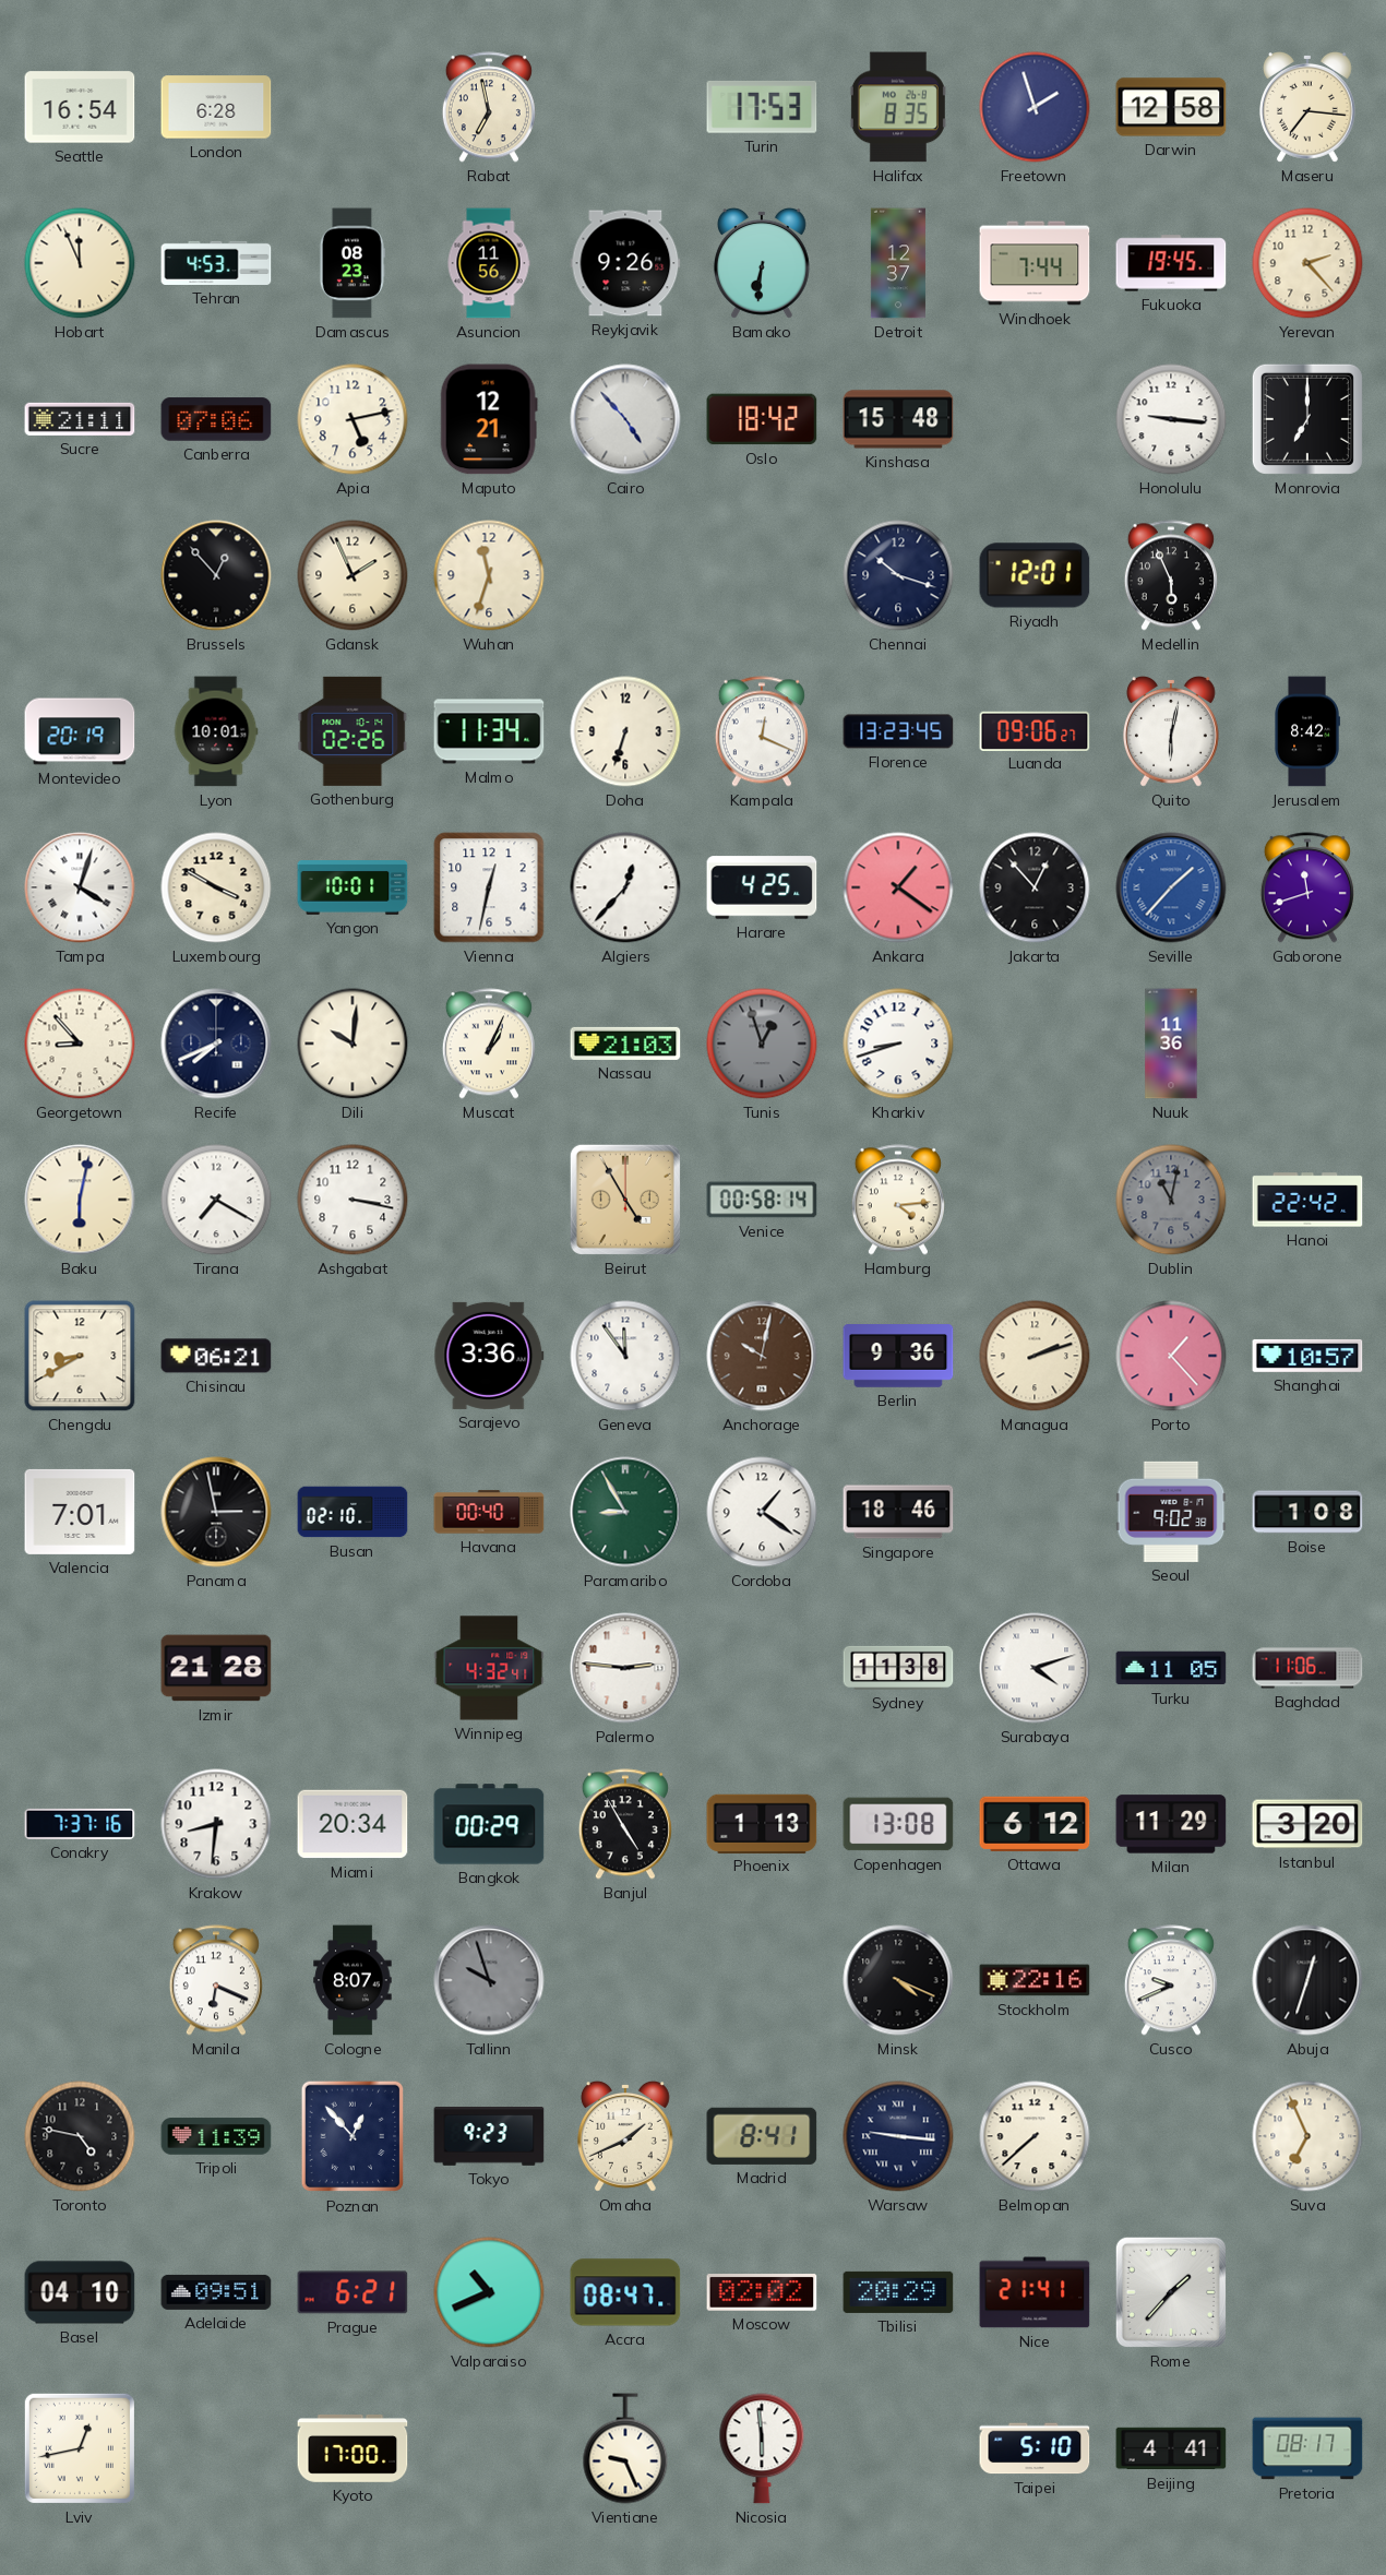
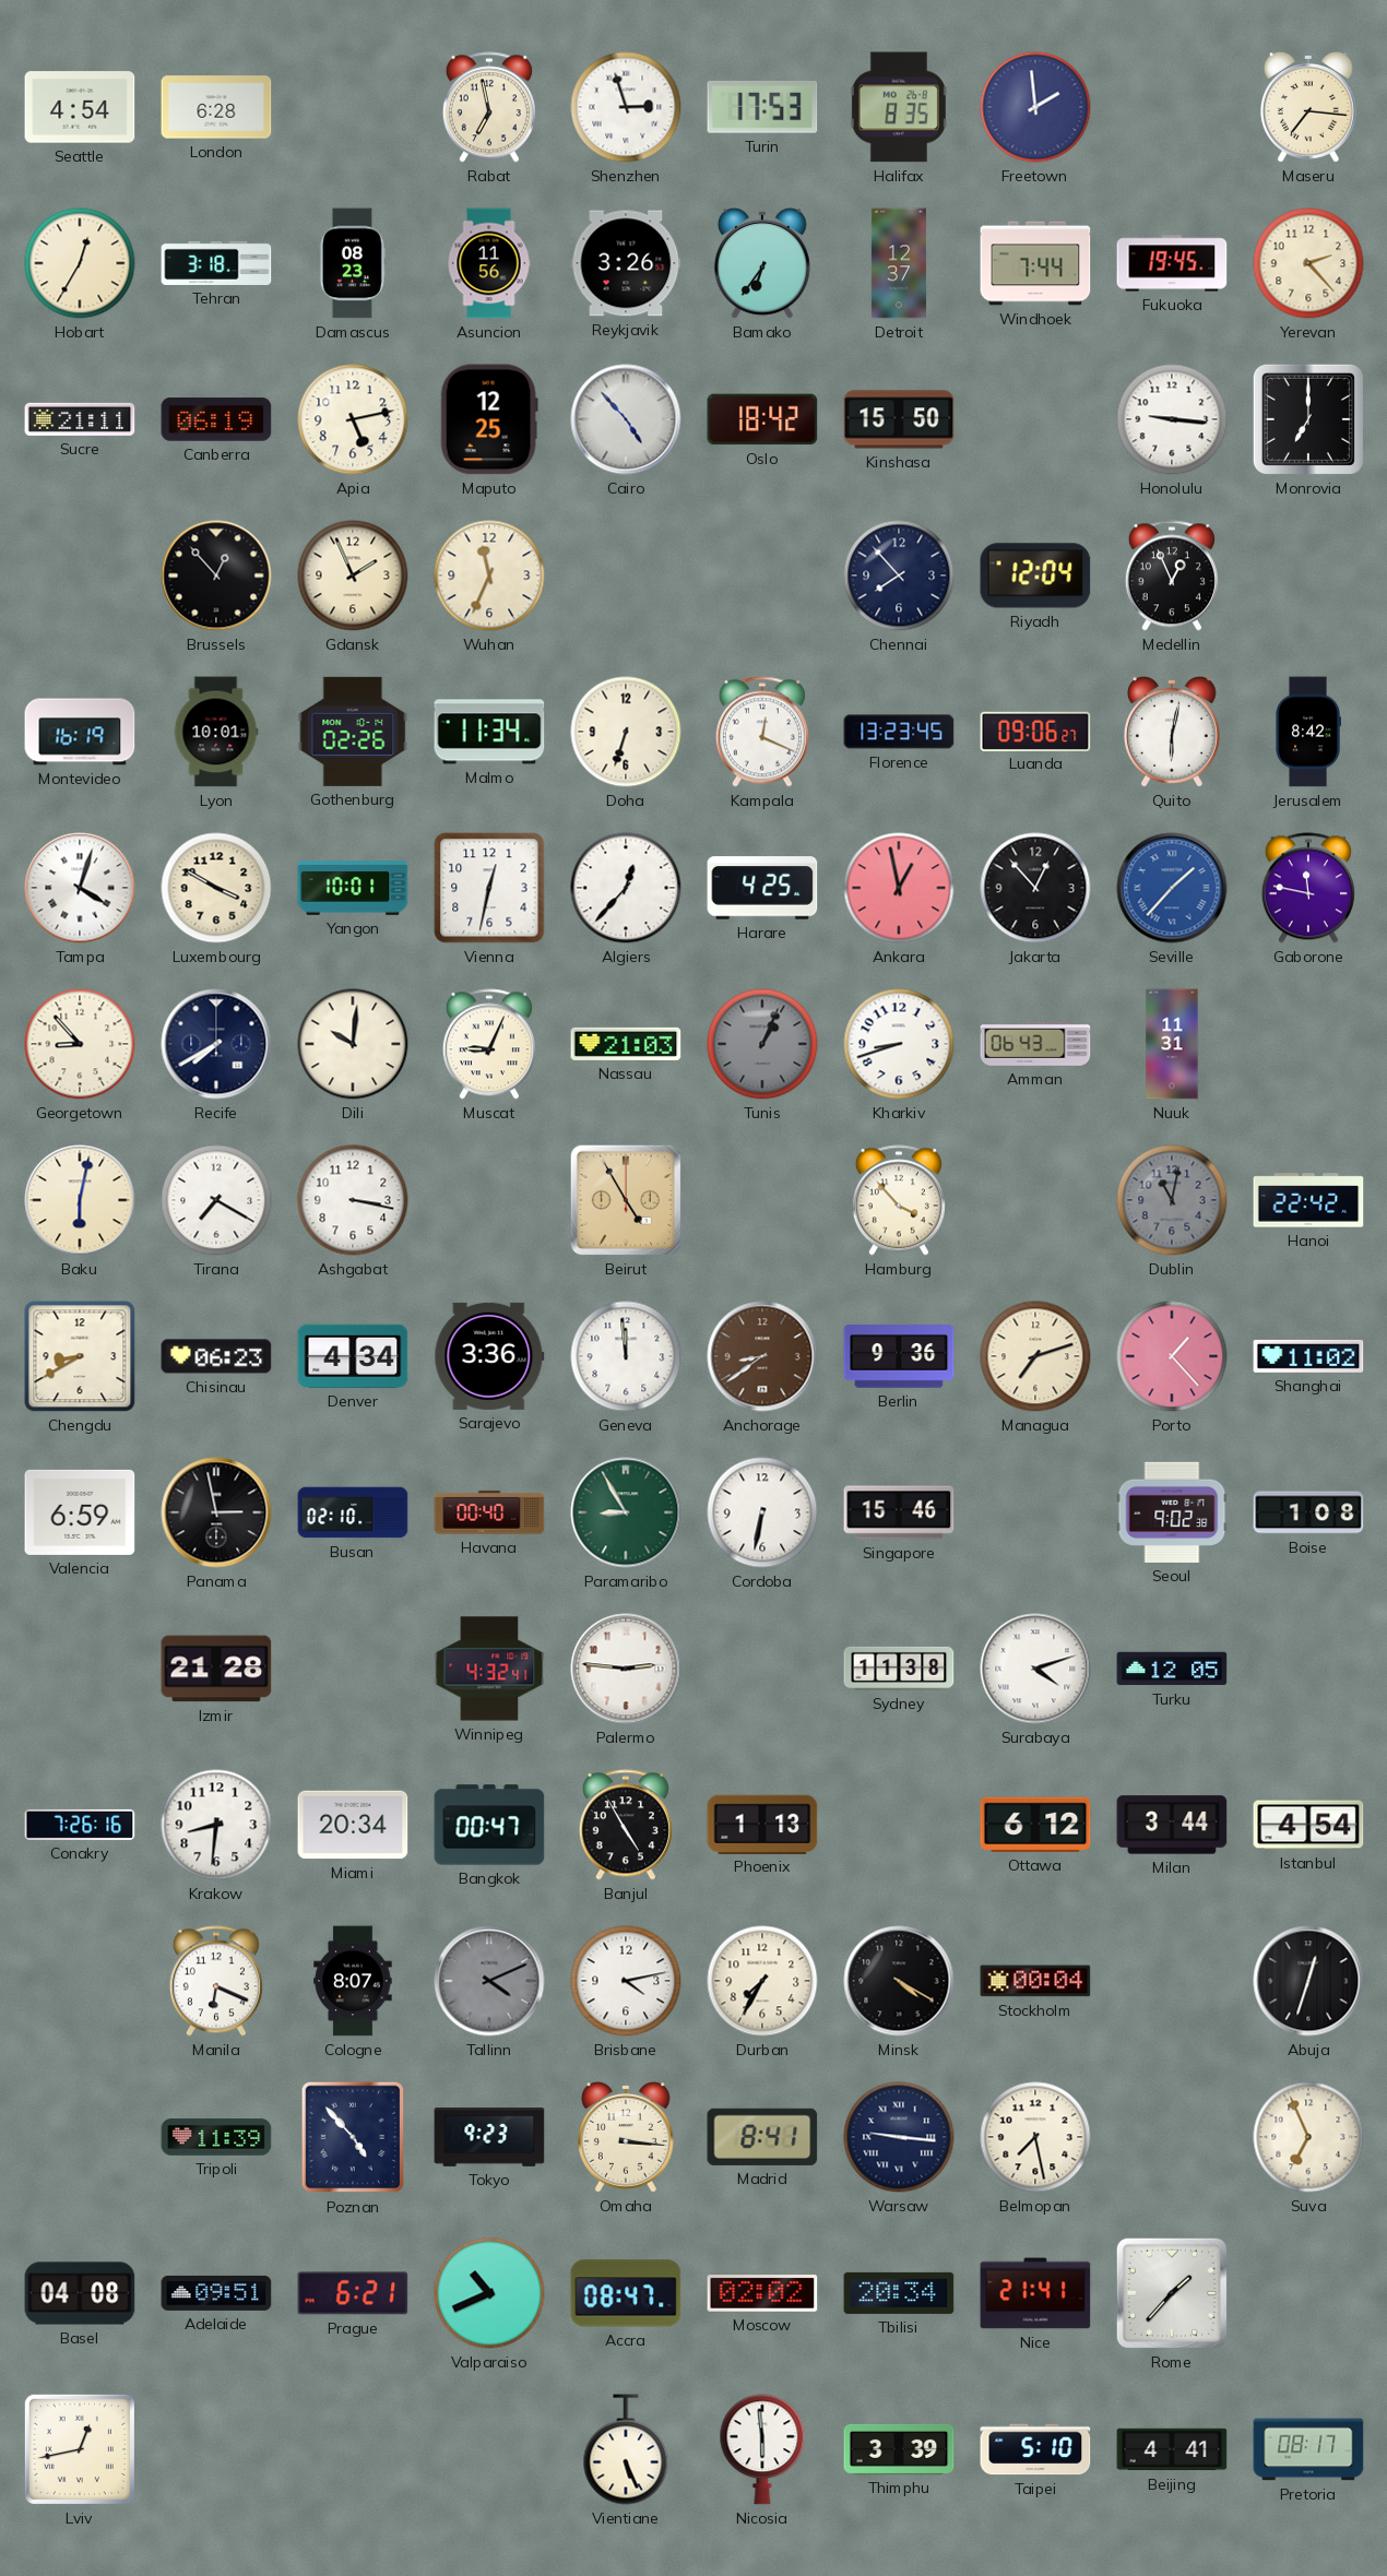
Seattle: 16:54 -> 4:54 (80, 107)
Shenzhen: none -> 2:57 (626, 107)
Freetown: 1:57 -> 1:59 (1035, 107)
Darwin: 12:58 -> none (1171, 107)
Hobart: 11:56 -> 12:35 (80, 263)
Tehran: 4:53 -> 3:18 (216, 263)
Reykjavik: 9:26 -> 3:26 (626, 263)
Bamako: 6:31 -> 6:36 (762, 263)
Canberra: 07:06 -> 06:19 (216, 419)
Maputo: 12:21 -> 12:25 (489, 419)
Kinshasa: 15:48 -> 15:50 (899, 419)
Wuhan: 11:33 -> 11:34 (489, 575)
Chennai: 10:18 -> 7:53 (899, 575)
Riyadh: 12:01 -> 12:04 (1035, 575)
Medellin: 5:56 -> 12:56 (1172, 575)
Montevideo: 20:19 -> 16:19 (80, 732)
Ankara: 1:21 -> 12:58 (899, 888)
Gaborone: 11:42 -> 11:47 (1308, 888)
Recife: 7:41 -> 7:40 (216, 1044)
Muscat: 1:04 -> 9:04 (489, 1044)
Tunis: 12:57 -> 1:04 (762, 1044)
Amman: none -> 06:43 (1035, 1044)
Nuuk: 11:36 -> 11:31 (1172, 1044)
Venice: 00:58 -> none (762, 1200)
Hamburg: 4:14 -> 3:53 (899, 1200)
Chisinau: 06:21 -> 06:23 (216, 1356)
Denver: none -> 4:34 (353, 1356)
Geneva: 11:54 -> 11:59 (626, 1356)
Anchorage: 10:02 -> 8:39 (762, 1356)
Managua: 2:12 -> 7:12 (1035, 1356)
Shanghai: 10:57 -> 11:02 (1308, 1356)
Valencia: 7:01 -> 6:59 (80, 1512)
Cordoba: 1:21 -> 6:32 (762, 1512)
Singapore: 18:46 -> 15:46 (899, 1512)
Turku: 11:05 -> 12:05 (1172, 1669)
Baghdad: 11:06 -> none (1307, 1668)
Conakry: 7:37 -> 7:26 (80, 1825)
Bangkok: 00:29 -> 00:47 (489, 1825)
Copenhagen: 13:08 -> none (898, 1824)
Milan: 11:29 -> 3:44 (1172, 1825)
Istanbul: 3:20 -> 4:54 (1308, 1825)
Tallinn: 9:57 -> 4:11 (489, 1981)
Brisbane: none -> 4:13 (626, 1981)
Durban: none -> 7:35 (762, 1981)
Minsk: 4:19 -> 4:20 (899, 1981)
Stockholm: 22:16 -> 00:04 (1035, 1981)
Cusco: 9:41 -> none (1171, 1980)
Toronto: 4:47 -> none (80, 2136)
Poznan: 12:53 -> 4:53 (353, 2137)
Omaha: 1:41 -> 3:16 (626, 2137)
Belmopan: 7:38 -> 7:28 (1035, 2137)
Basel: 04:10 -> 04:08 (80, 2293)
Tbilisi: 20:29 -> 20:34 (899, 2293)
Kyoto: 17:00 -> none (353, 2448)
Vientiane: 9:26 -> 5:26 (626, 2449)
Thimphu: none -> 3:39 (899, 2449)
